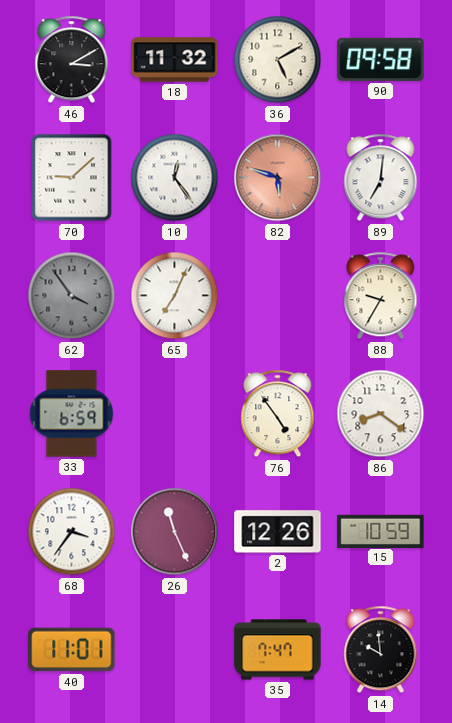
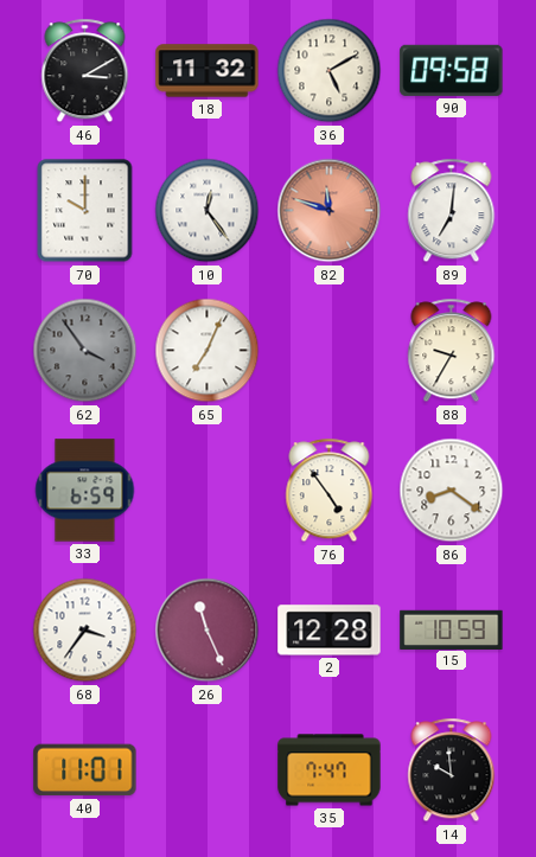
70: 9:08 -> 10:00 (85, 211)
82: 5:48 -> 11:48 (330, 211)
2: 12:26 -> 12:28 (330, 631)
